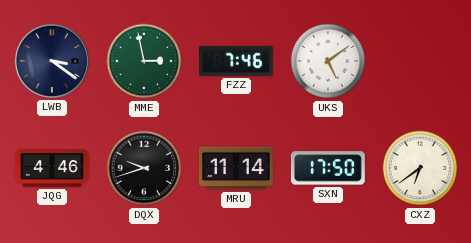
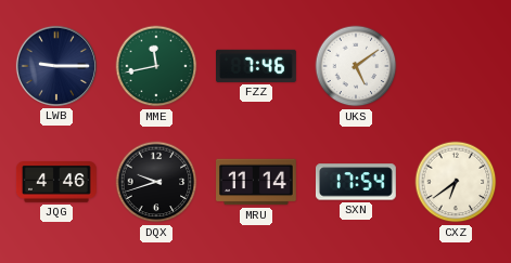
LWB: 3:21 -> 9:15 (56, 66)
MME: 2:58 -> 11:43 (156, 66)
SXN: 17:50 -> 17:54 (356, 182)
